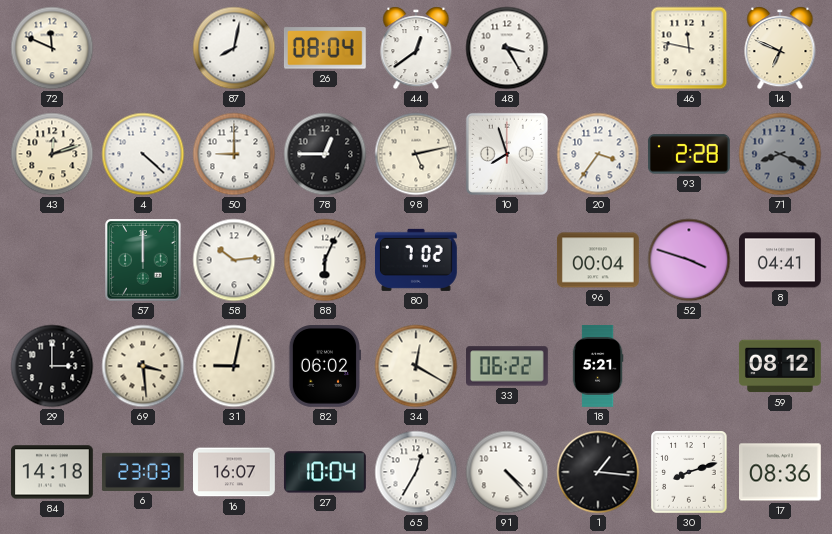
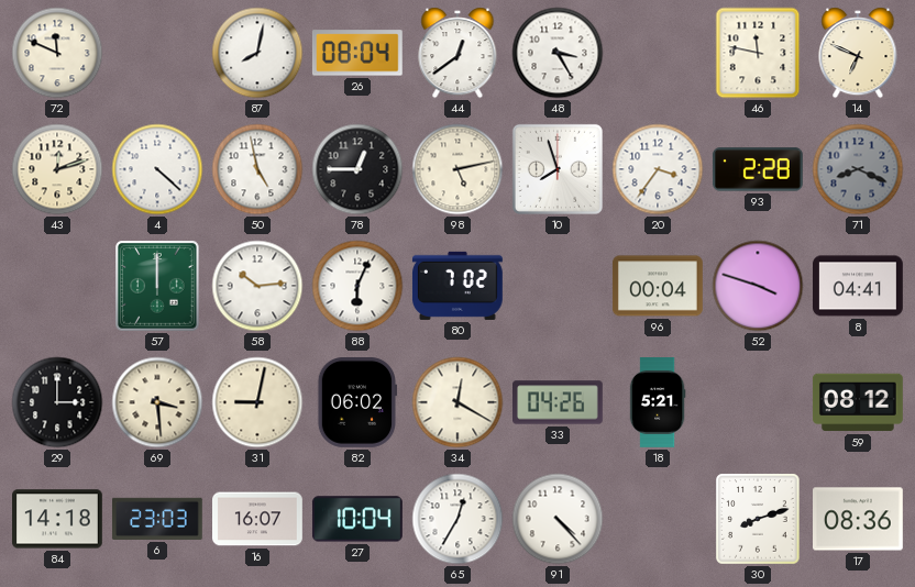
50: 9:00 -> 4:58 (257, 169)
33: 06:22 -> 04:26 (559, 402)
1: 1:16 -> none (598, 472)
